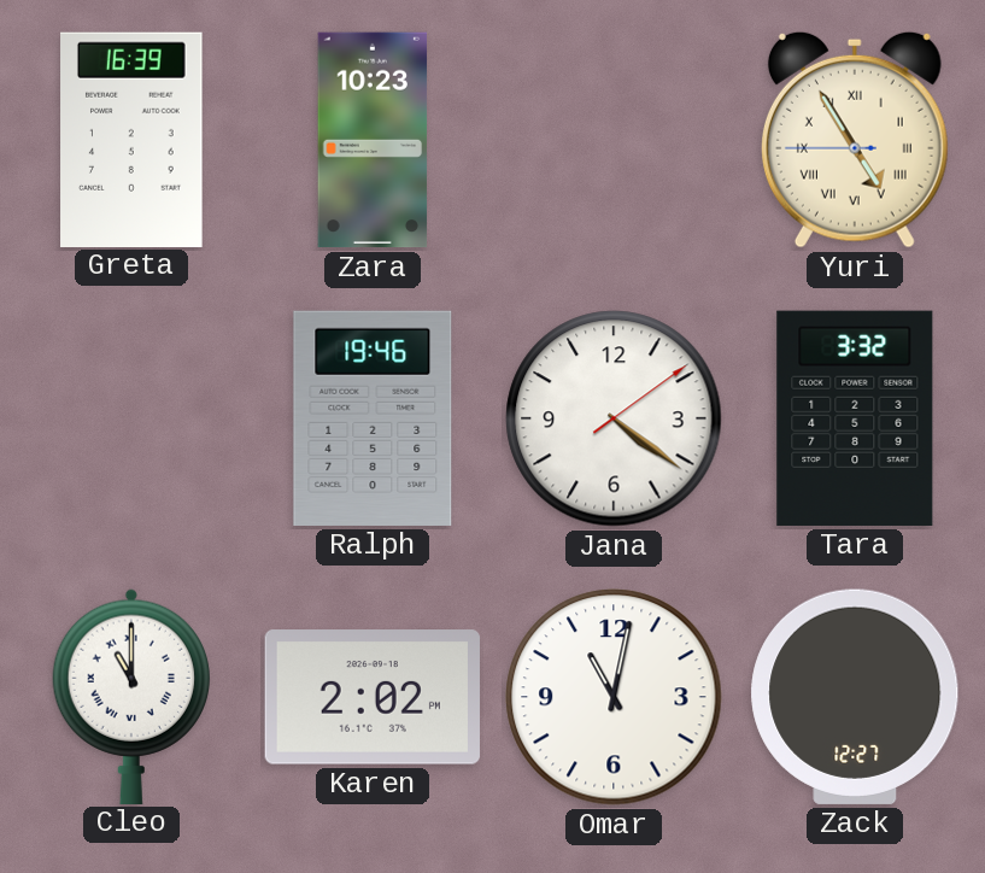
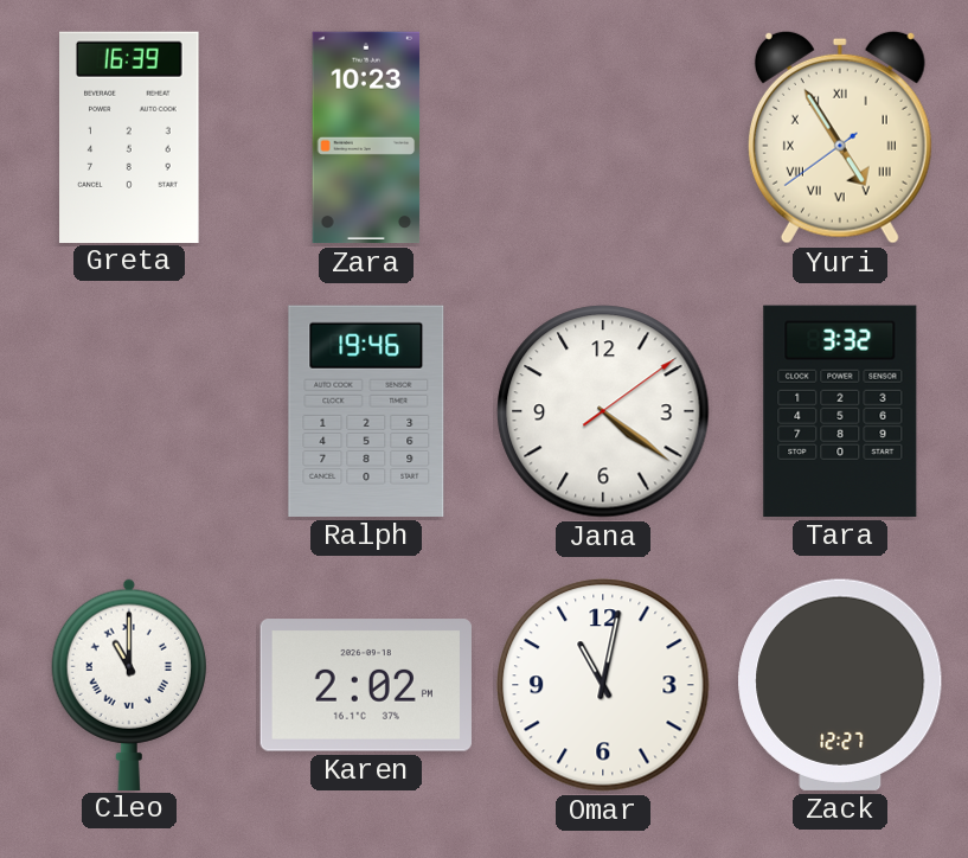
Yuri: 4:54:45 -> 4:54:39 (840, 137)
